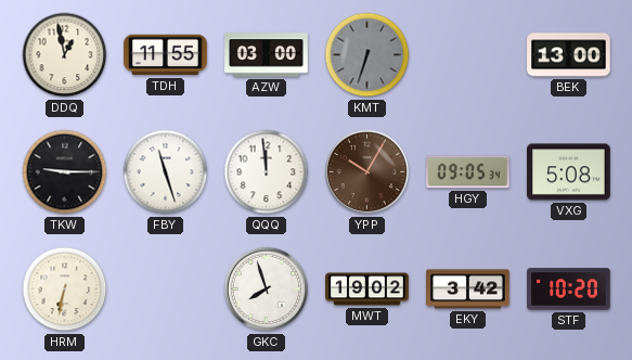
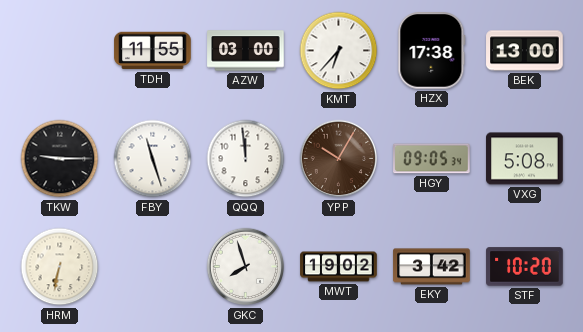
DDQ: 12:58 -> none (65, 55)
KMT: 6:33 -> 6:37 (339, 51)
KMT dial: grey -> white (339, 51)
HZX: none -> 17:38 (432, 51)
